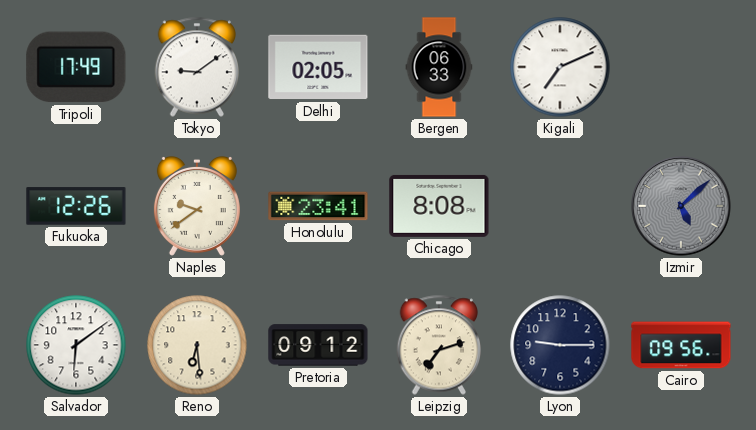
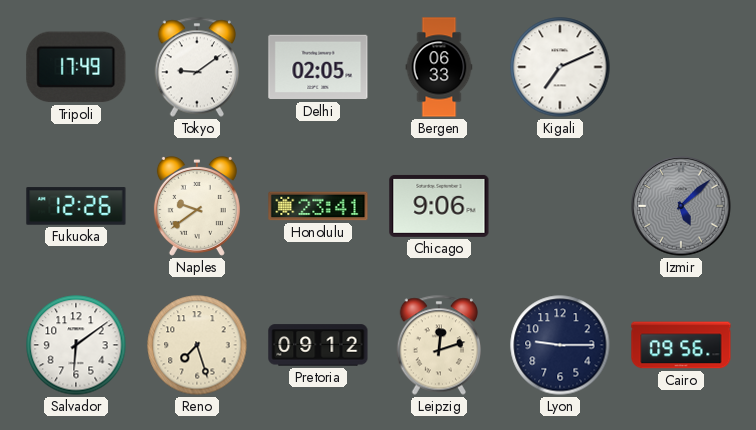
Chicago: 8:08 -> 9:06 (439, 206)
Reno: 6:29 -> 7:27 (197, 345)
Leipzig: 7:12 -> 12:12 (438, 345)
